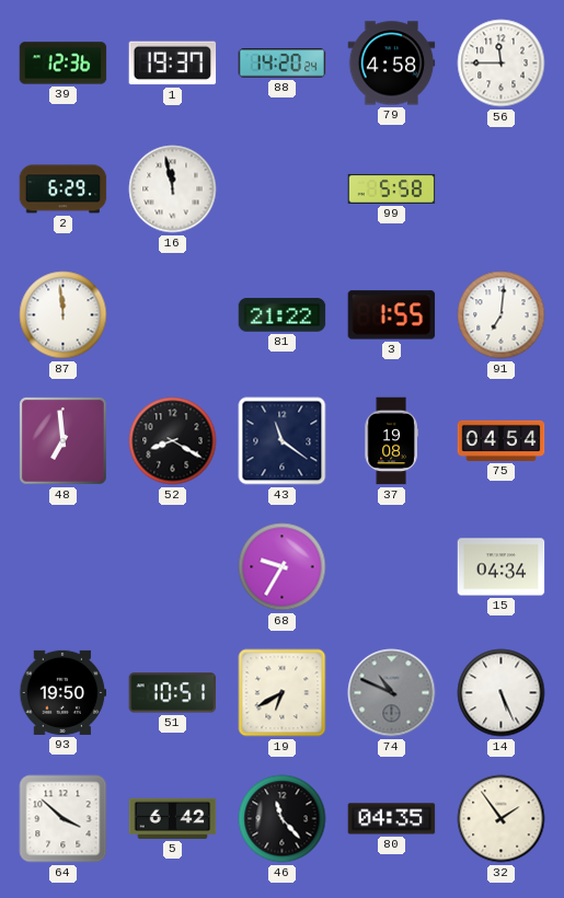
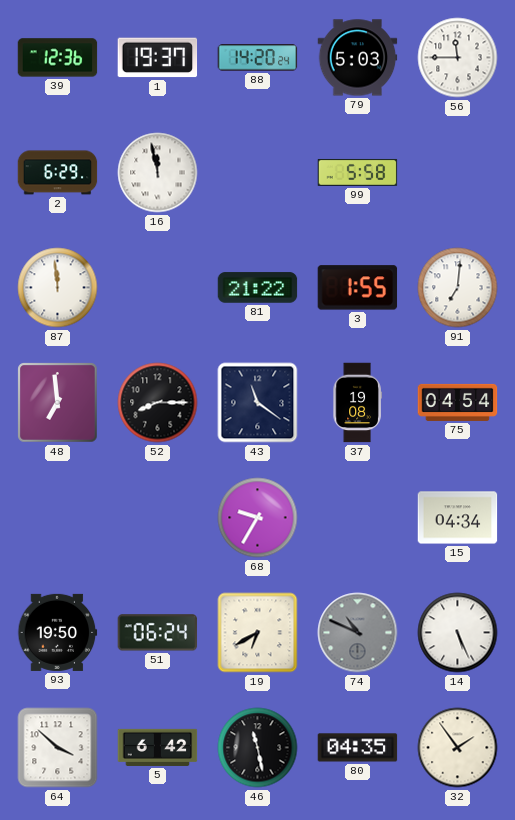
79: 4:58 -> 5:03 (358, 58)
52: 8:20 -> 8:15 (158, 403)
51: 10:51 -> 06:24 (158, 633)
46: 11:23 -> 11:28 (258, 748)
